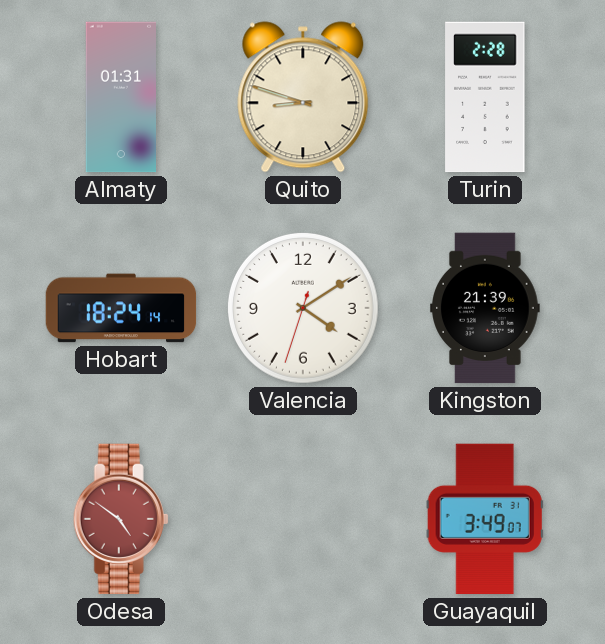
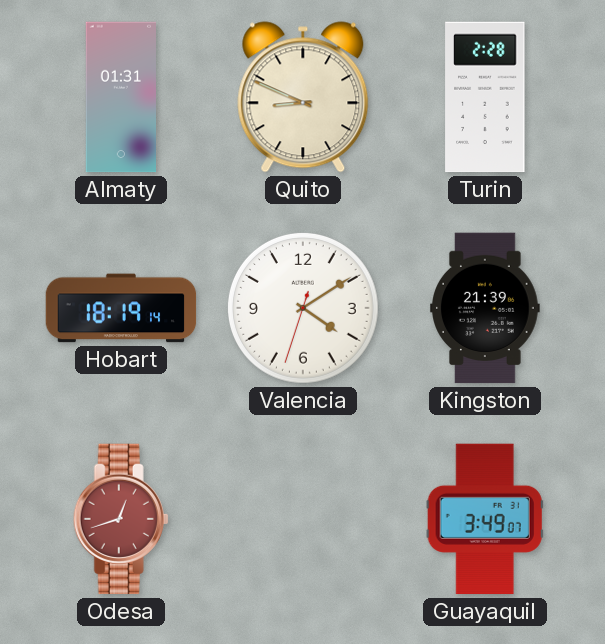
Quito: 8:48 -> 8:49 (303, 97)
Hobart: 18:24 -> 18:19 (121, 308)
Odesa: 4:51 -> 12:42 (121, 519)
